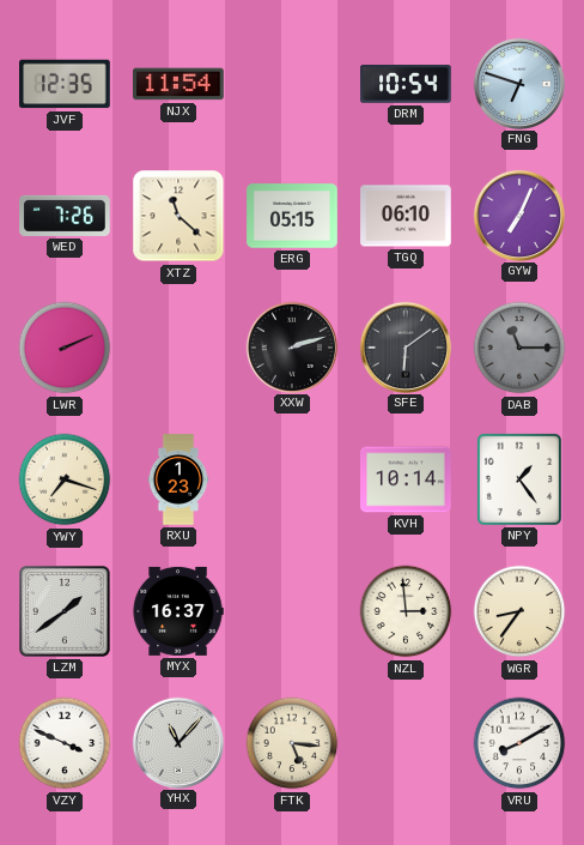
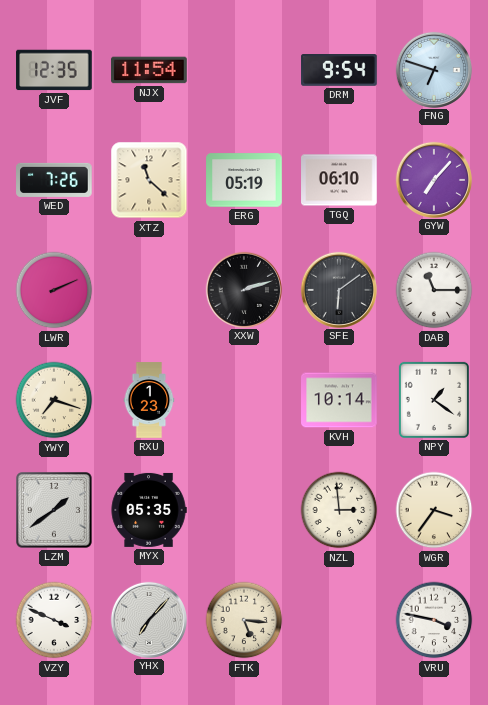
DRM: 10:54 -> 9:54 (339, 71)
ERG: 05:15 -> 05:19 (244, 180)
GYW: 7:04 -> 7:07 (433, 179)
DAB dial: grey -> white (434, 290)
NPY: 1:24 -> 1:21 (434, 400)
MYX: 16:37 -> 05:35 (149, 510)
WGR: 8:36 -> 3:36 (434, 510)
YHX: 11:07 -> 7:07 (148, 619)
VRU: 8:10 -> 3:47 (434, 620)
